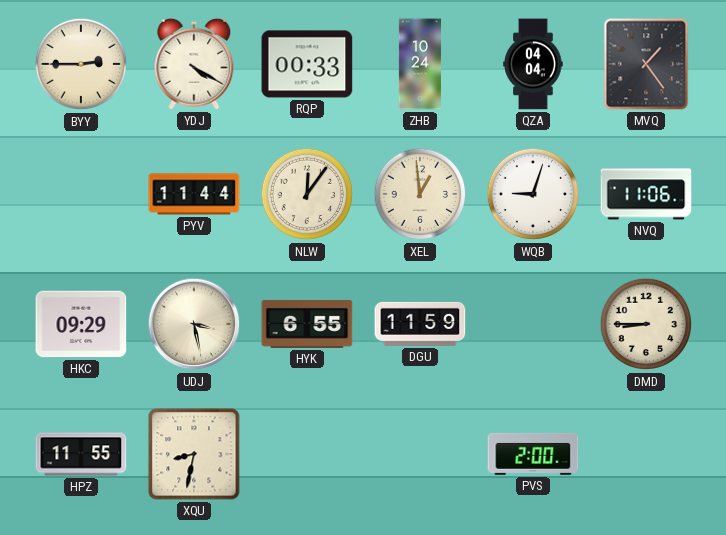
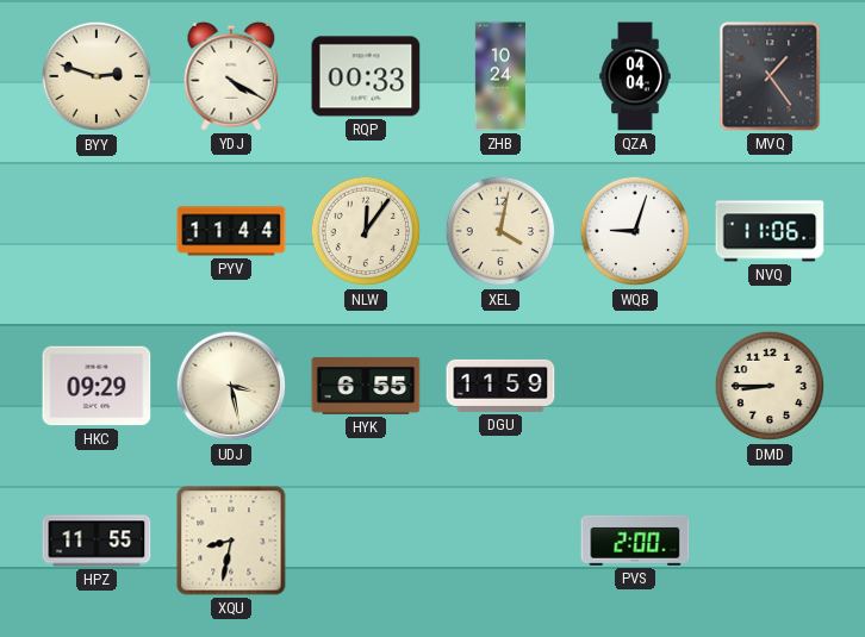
BYY: 2:45 -> 2:48 (97, 76)
XEL: 12:59 -> 4:02 (500, 231)
